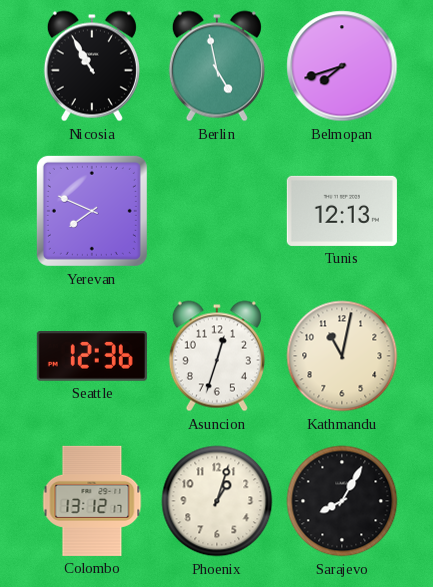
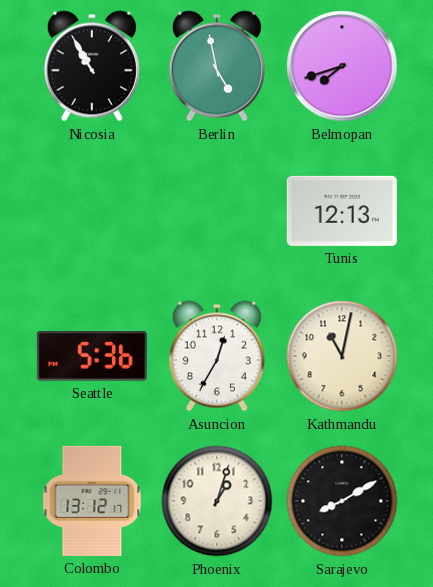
Yerevan: 7:49 -> none (92, 211)
Seattle: 12:36 -> 5:36 (92, 357)
Asuncion: 12:33 -> 12:35 (217, 356)
Sarajevo: 8:05 -> 8:10 (342, 501)
